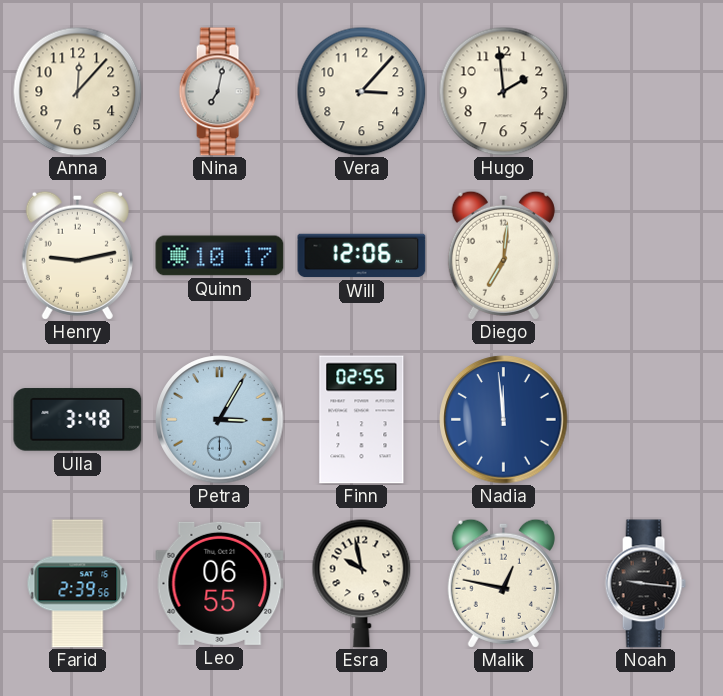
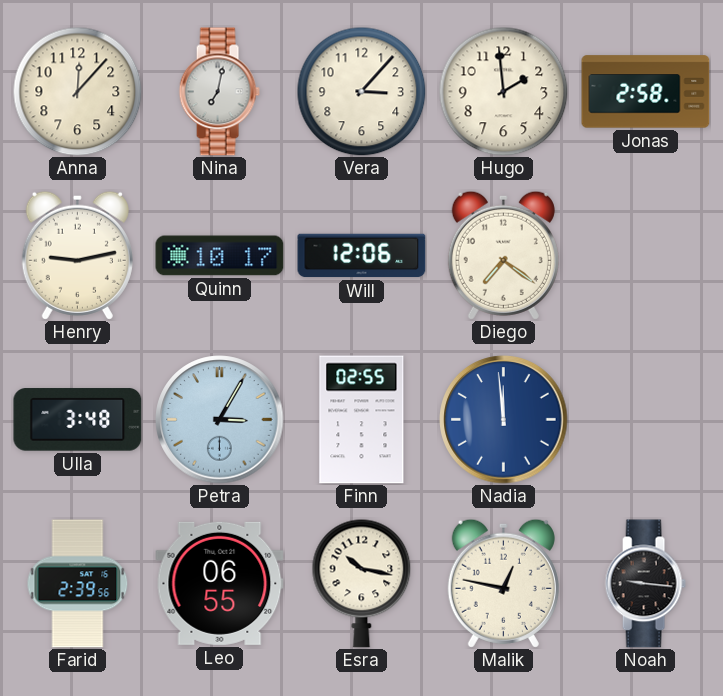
Jonas: none -> 2:58 (646, 92)
Diego: 7:01 -> 7:21 (503, 255)
Esra: 9:58 -> 10:17 (362, 583)
